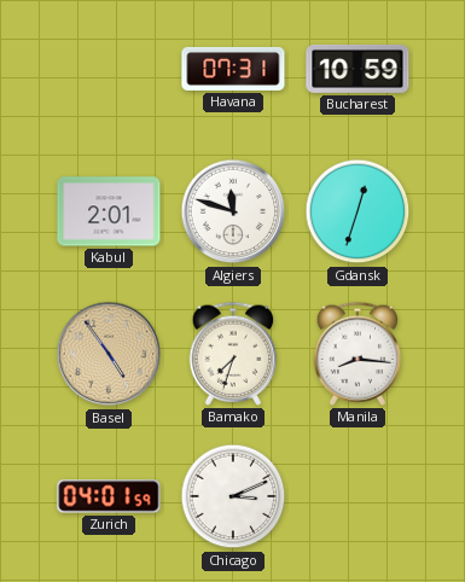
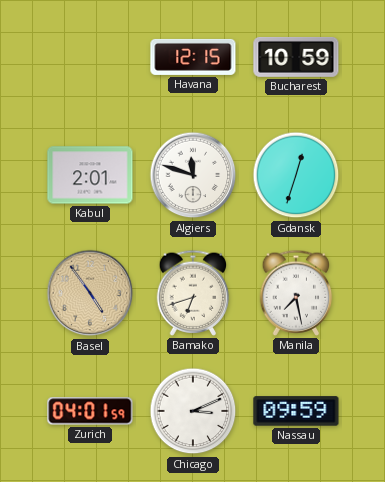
Havana: 07:31 -> 12:15 (193, 57)
Bamako: 7:33 -> 6:42 (193, 293)
Manila: 8:16 -> 7:28 (296, 293)
Nassau: none -> 09:59 (296, 411)
